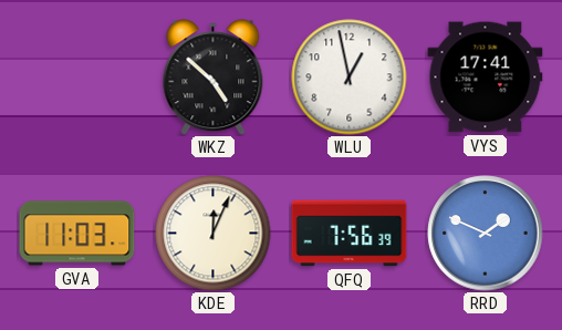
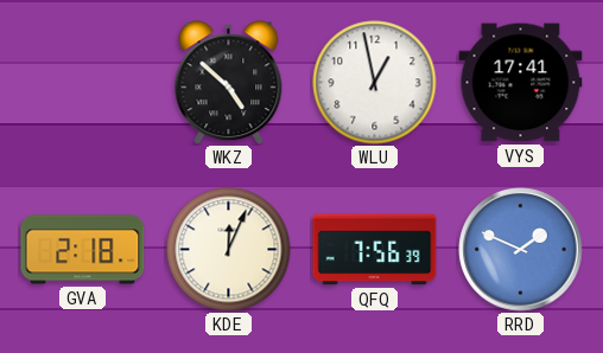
GVA: 11:03 -> 2:18 (83, 250)
